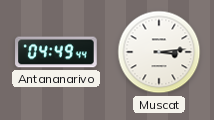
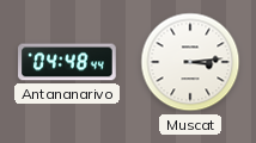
Antananarivo: 04:49 -> 04:48 (67, 62)
